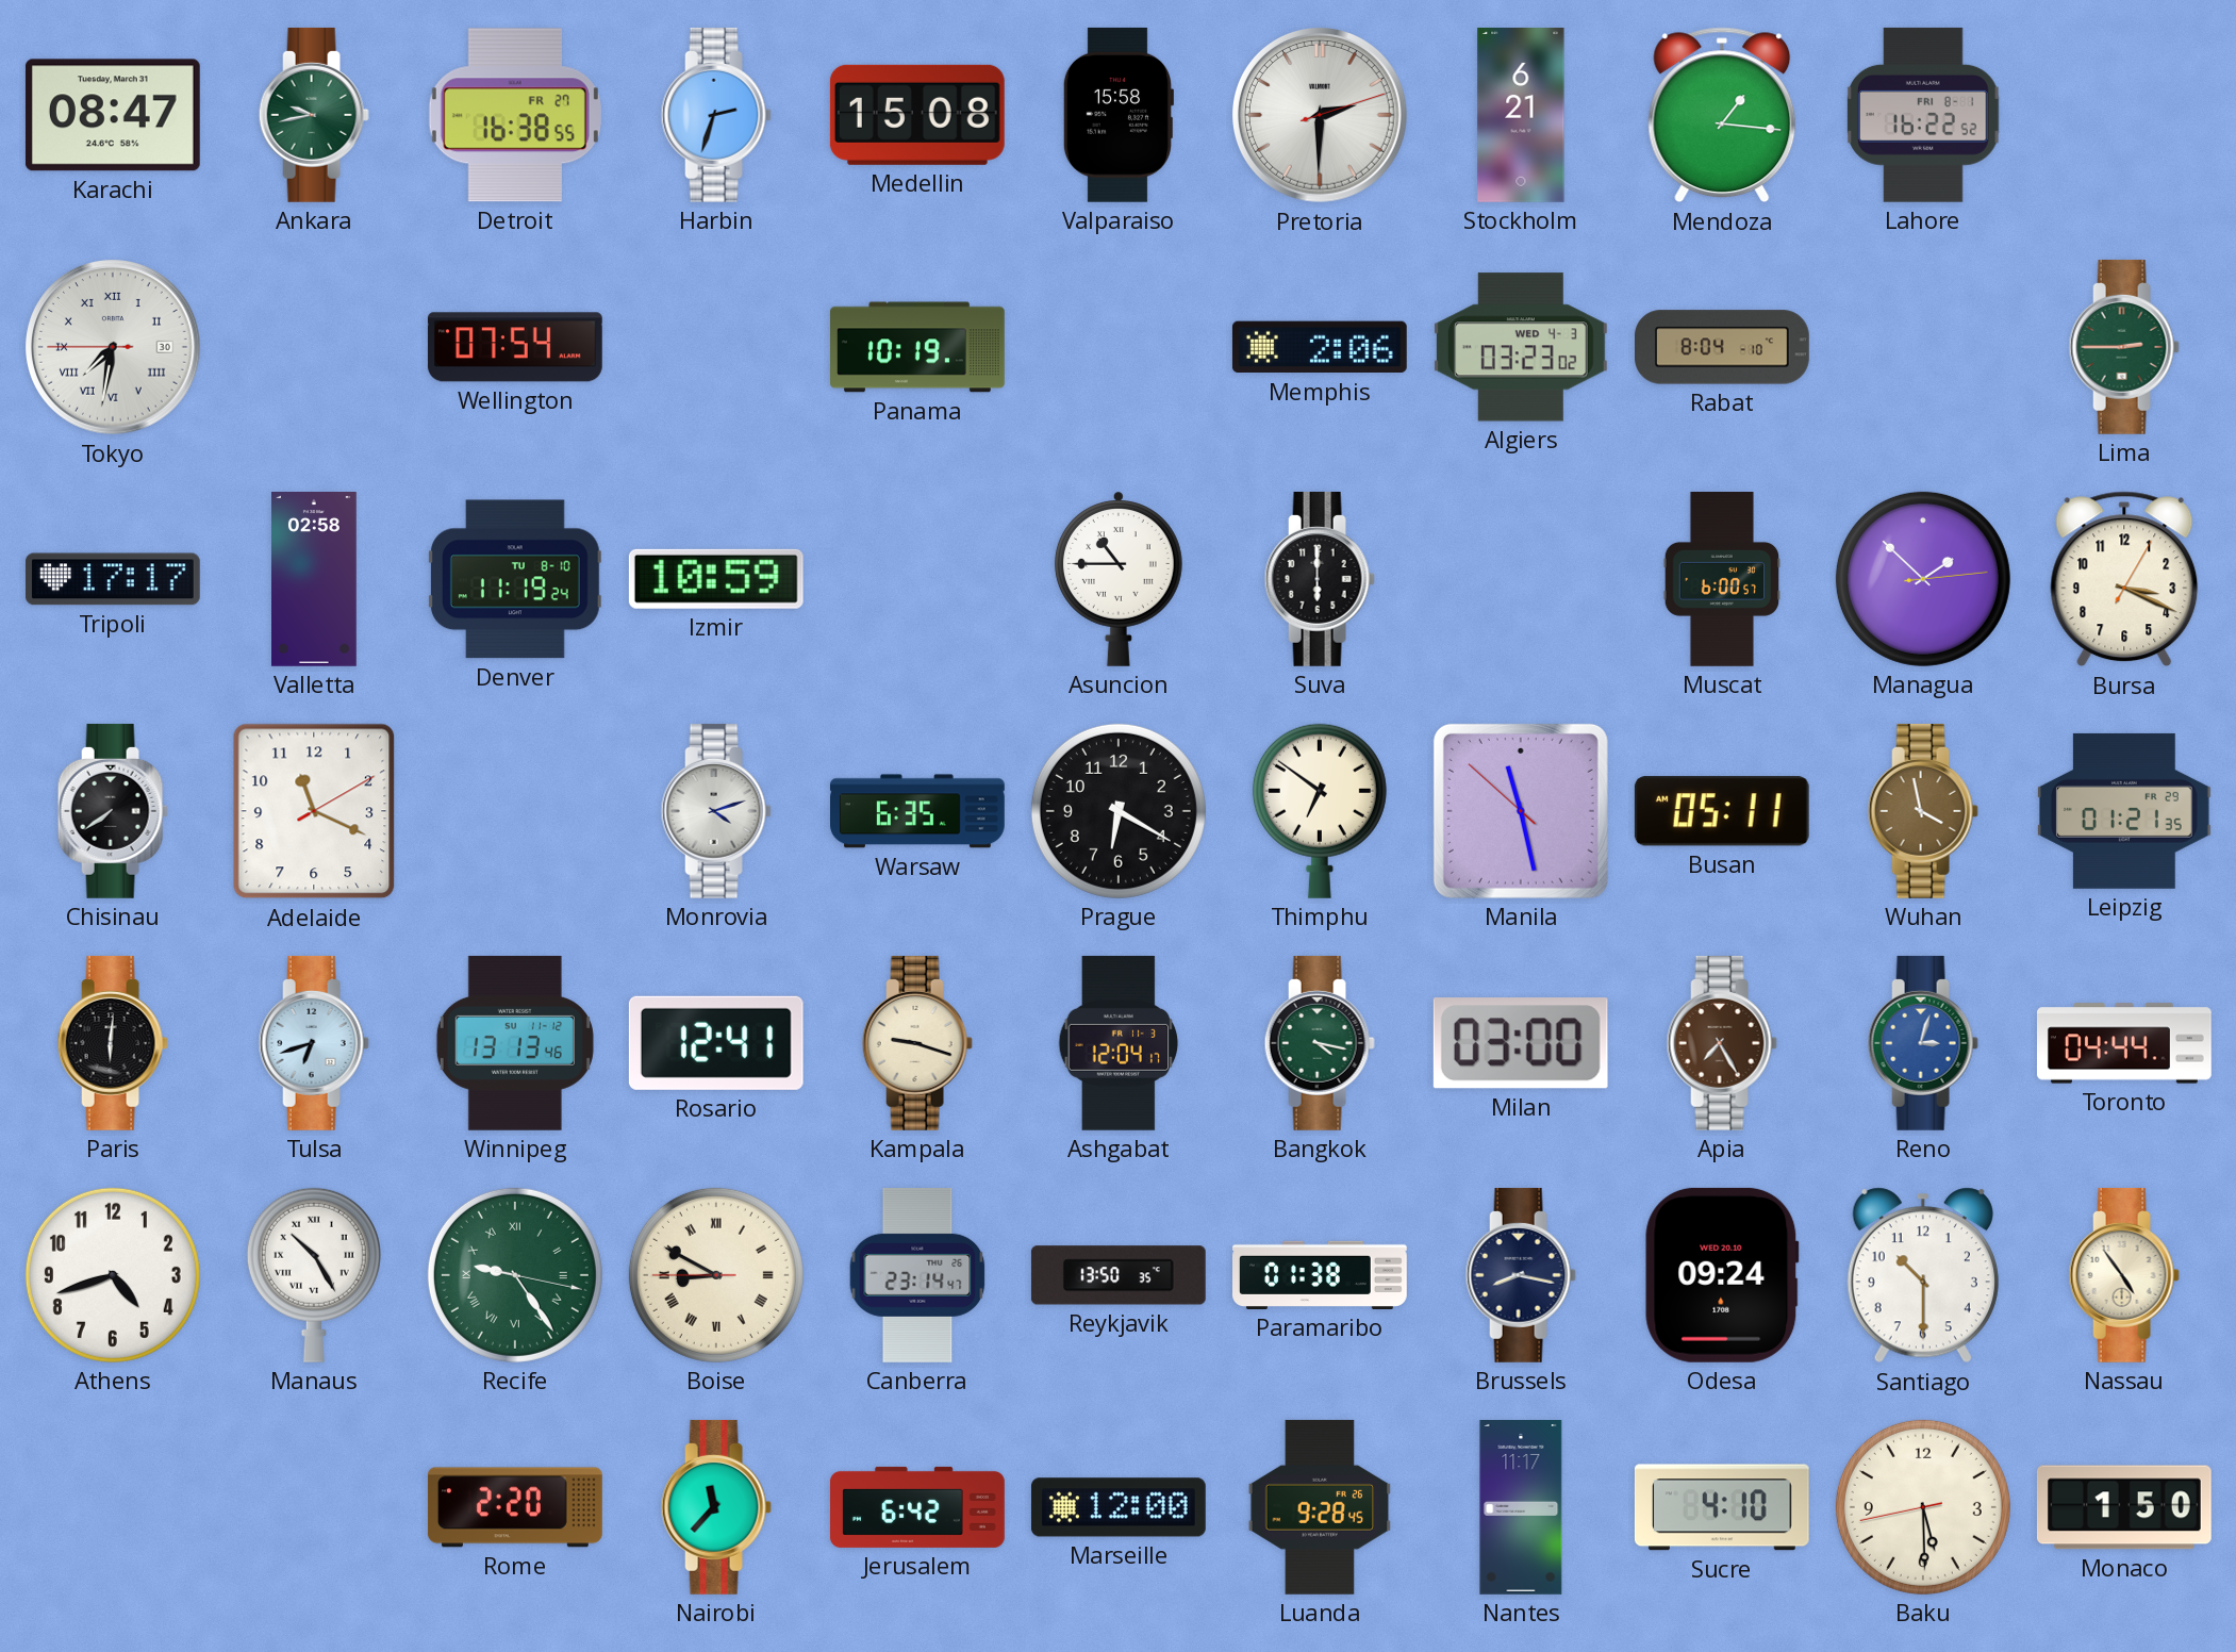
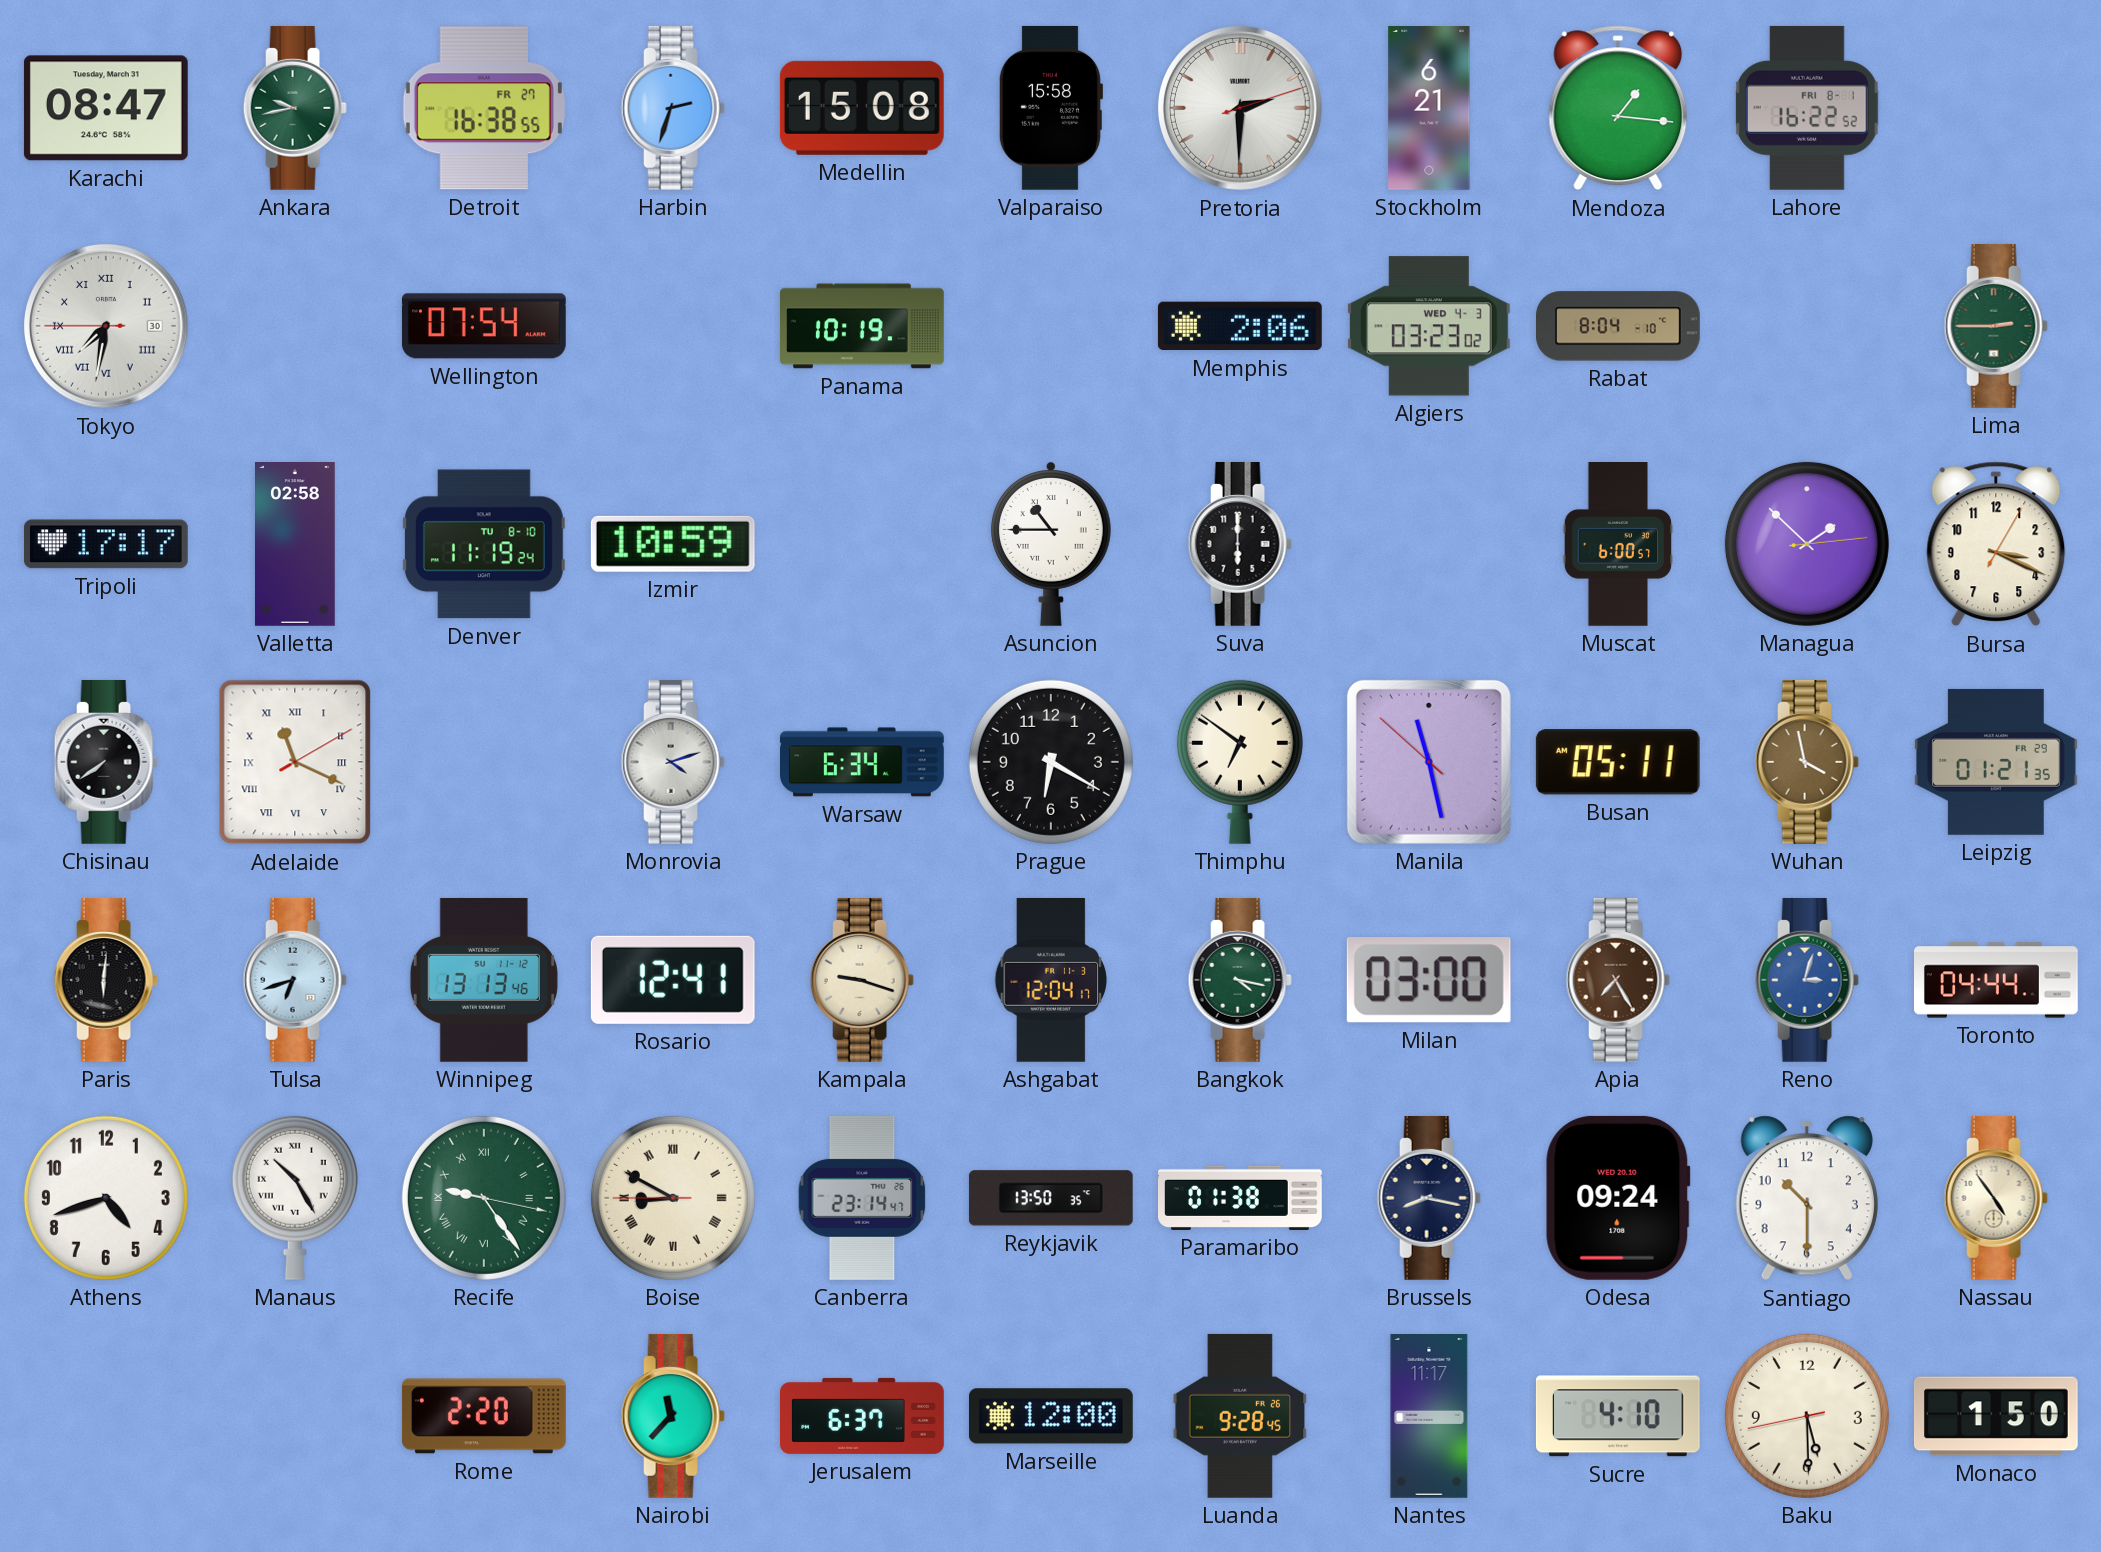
Adelaide numerals: Arabic -> Roman (295, 762)
Warsaw: 6:35 -> 6:34 (863, 762)
Jerusalem: 6:42 -> 6:37 (863, 1416)
